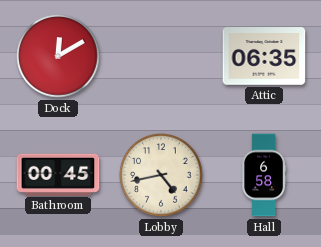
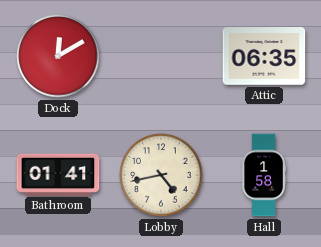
Bathroom: 00:45 -> 01:41 (58, 174)
Hall: 6:58 -> 1:58 (263, 175)
